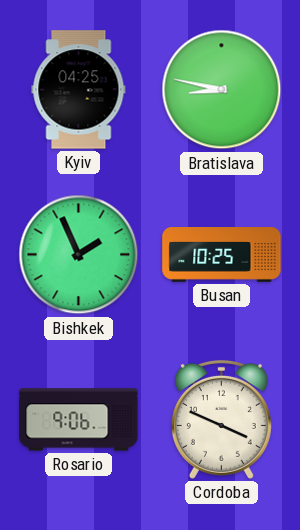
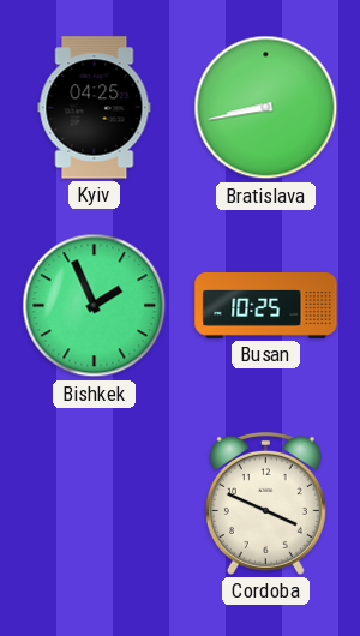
Bratislava: 8:47 -> 8:43 (266, 108)
Rosario: 9:06 -> none (79, 420)
